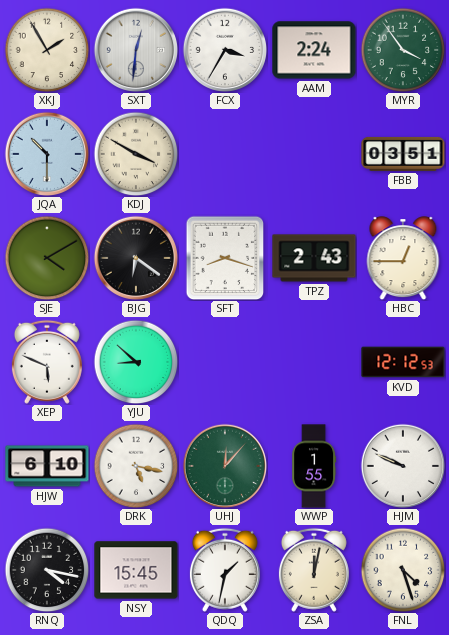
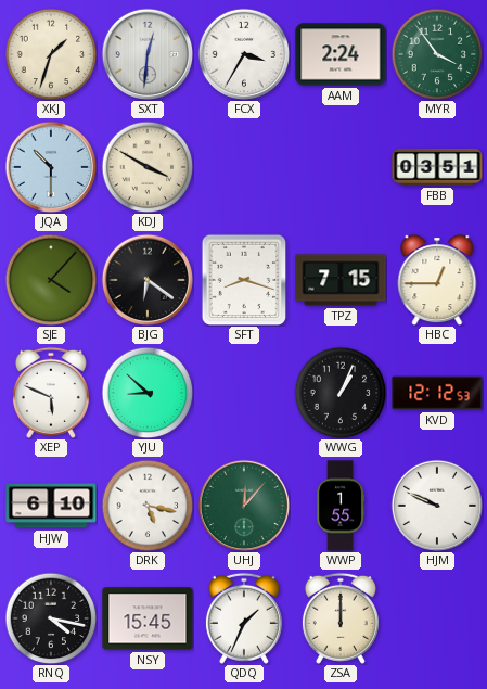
XKJ: 1:55 -> 1:33 (51, 54)
SJE: 4:10 -> 4:07 (51, 280)
TPZ: 2:43 -> 7:15 (341, 280)
WWG: none -> 1:04 (341, 393)
QDQ: 1:32 -> 1:34 (244, 618)
ZSA: 12:02 -> 12:00 (341, 618)
FNL: 4:27 -> none (403, 570)
